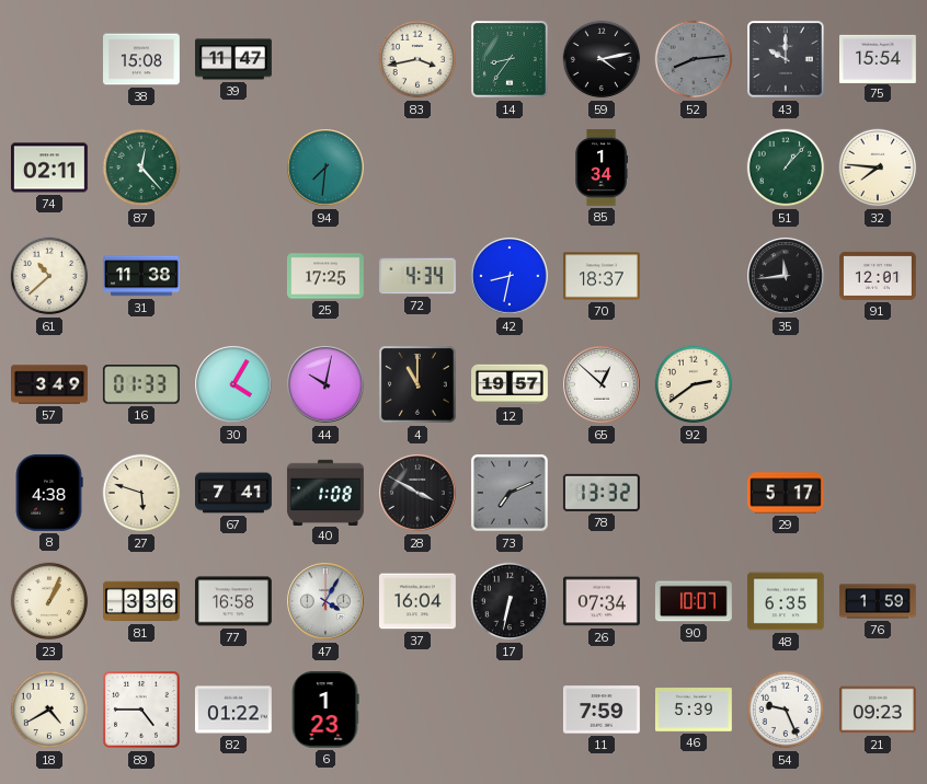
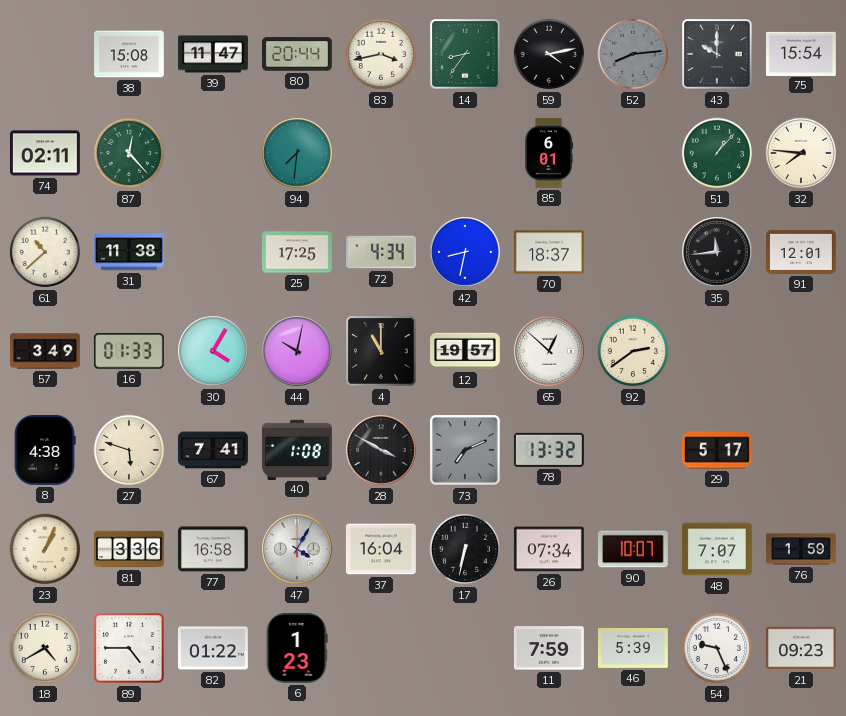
80: none -> 20:44 (298, 54)
85: 1:34 -> 6:01 (548, 154)
48: 6:35 -> 7:07 (717, 549)
